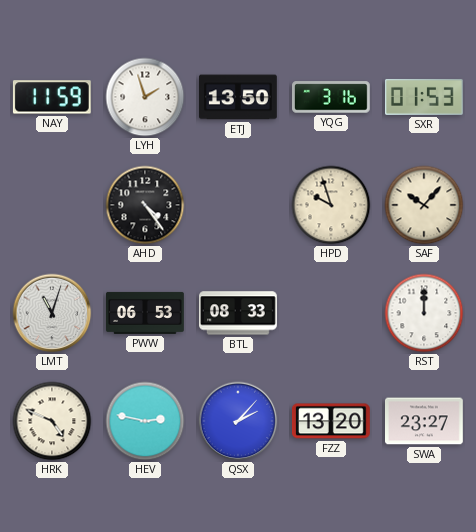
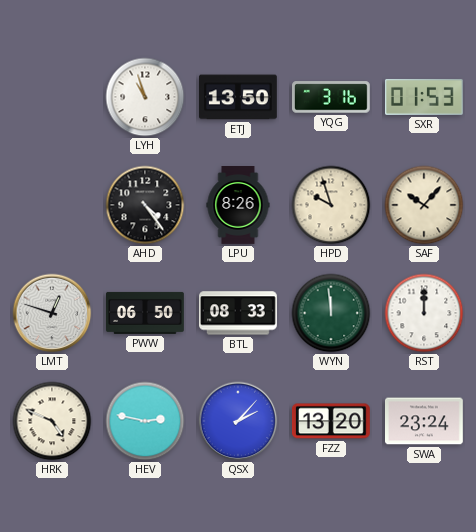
NAY: 11:59 -> none (52, 97)
LYH: 1:57 -> 10:57 (145, 97)
LPU: none -> 8:26 (238, 205)
LMT: 11:03 -> 12:48 (52, 313)
PWW: 06:53 -> 06:50 (146, 313)
WYN: none -> 11:59 (331, 313)
SWA: 23:27 -> 23:24 (425, 421)
